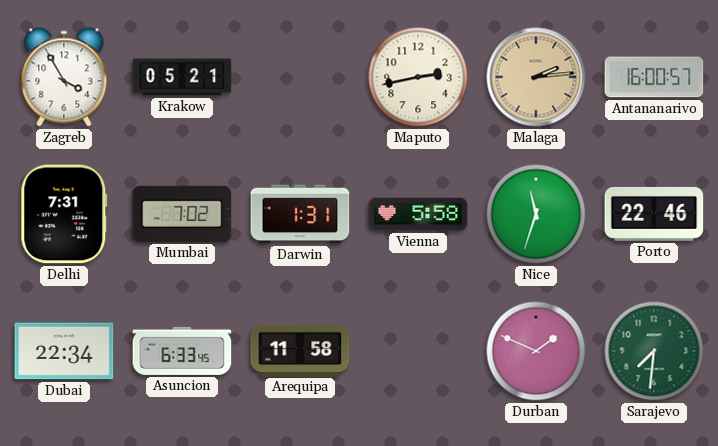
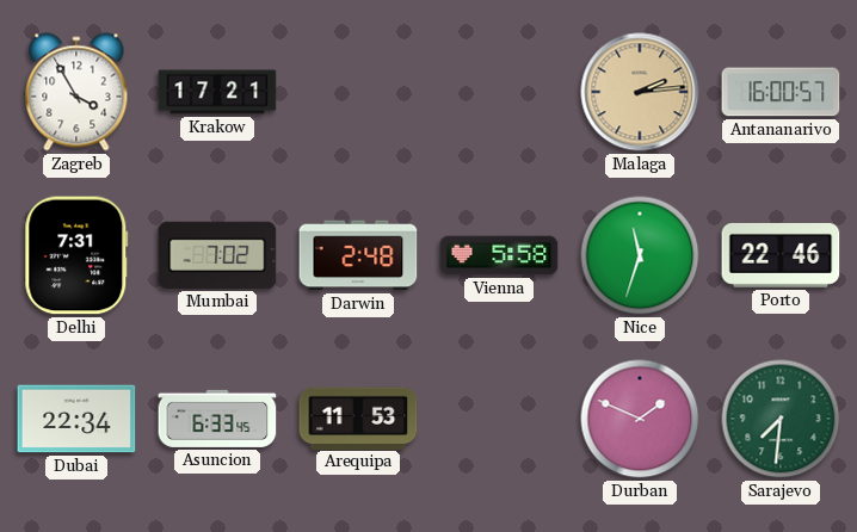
Krakow: 05:21 -> 17:21 (217, 92)
Maputo: 2:43 -> none (418, 77)
Darwin: 1:31 -> 2:48 (358, 255)
Arequipa: 11:58 -> 11:53 (358, 417)
